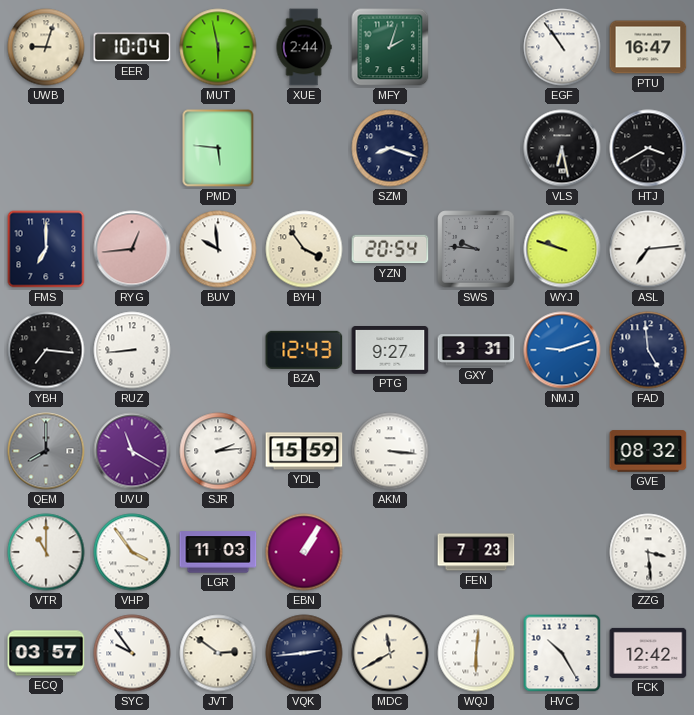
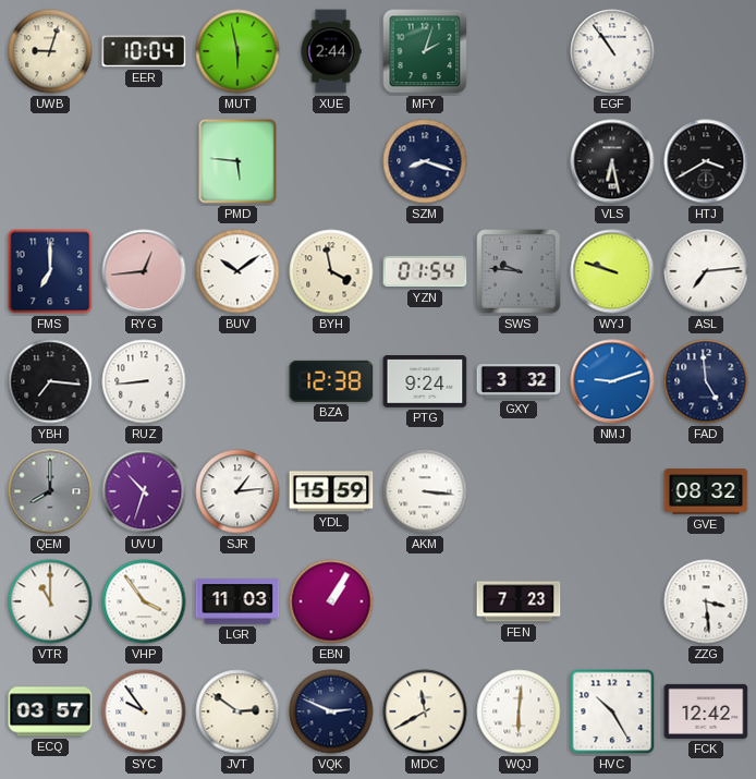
PTU: 16:47 -> none (648, 47)
BUV: 9:59 -> 10:09 (237, 271)
BYH: 3:54 -> 3:58 (331, 271)
YZN: 20:54 -> 01:54 (425, 271)
BZA: 12:43 -> 12:38 (331, 381)
PTG: 9:27 -> 9:24 (425, 382)
GXY: 3:31 -> 3:32 (519, 381)
UVU: 11:20 -> 10:33 (144, 491)
SJR: 2:14 -> 1:14 (237, 491)
VQK: 2:44 -> 2:49 (331, 711)
